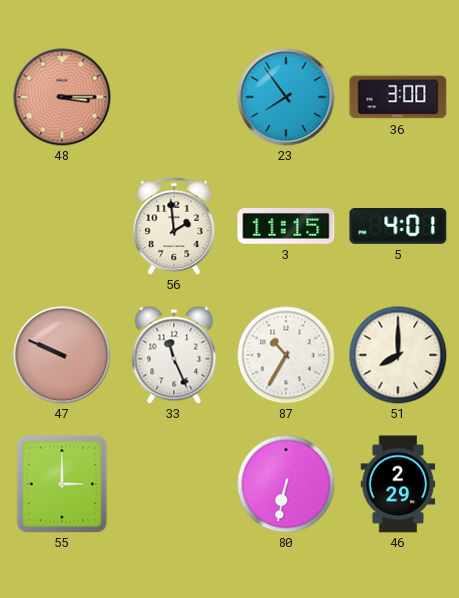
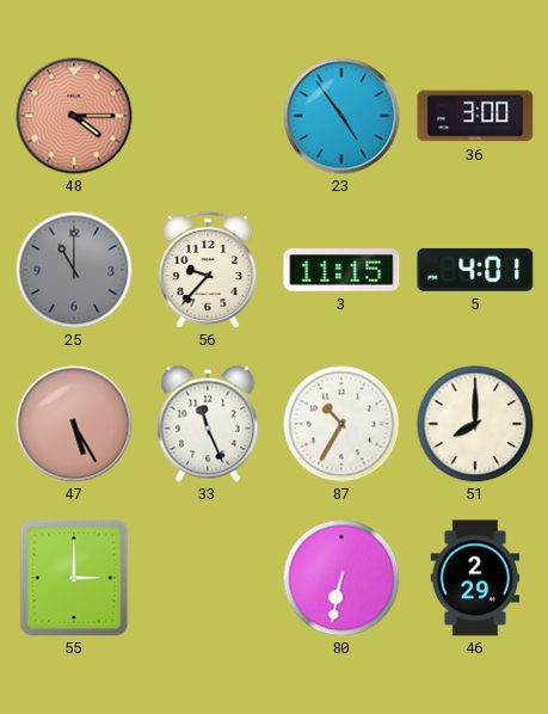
48: 3:15 -> 4:15 (74, 116)
23: 7:54 -> 4:54 (341, 116)
25: none -> 11:00 (74, 270)
56: 1:59 -> 9:37 (208, 270)
47: 9:49 -> 5:25 (74, 424)
